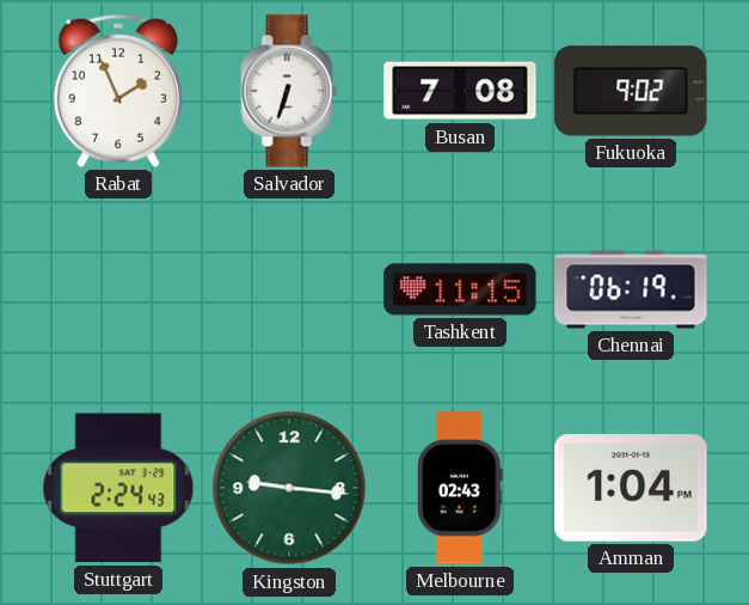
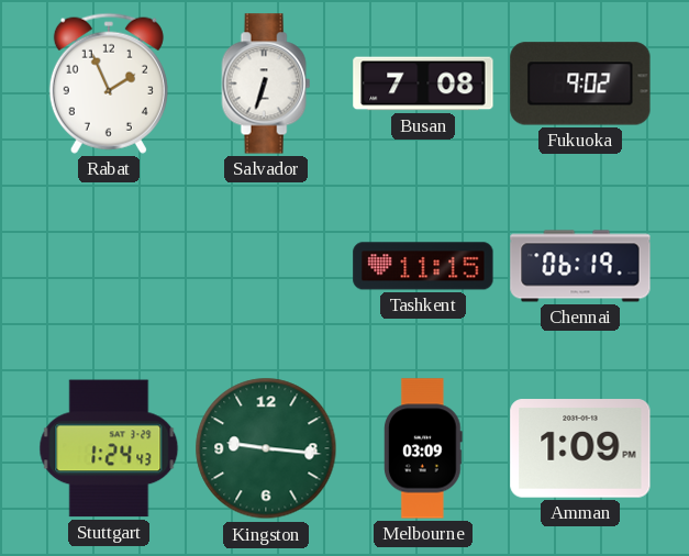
Stuttgart: 2:24 -> 1:24 (109, 448)
Melbourne: 02:43 -> 03:09 (424, 448)
Amman: 1:04 -> 1:09 (580, 448)
